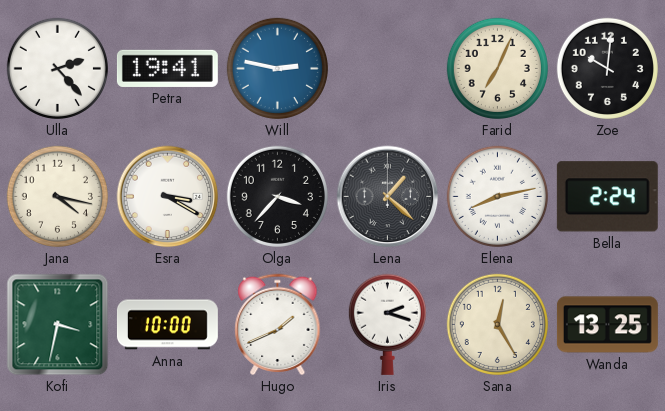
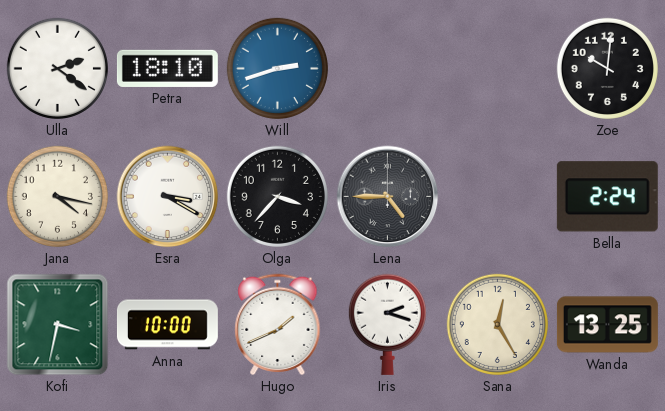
Ulla: 2:23 -> 2:21 (57, 68)
Petra: 19:41 -> 18:10 (167, 68)
Will: 2:47 -> 2:42 (277, 68)
Farid: 7:04 -> none (497, 68)
Lena: 1:22 -> 4:45 (388, 197)
Elena: 8:13 -> none (497, 196)
